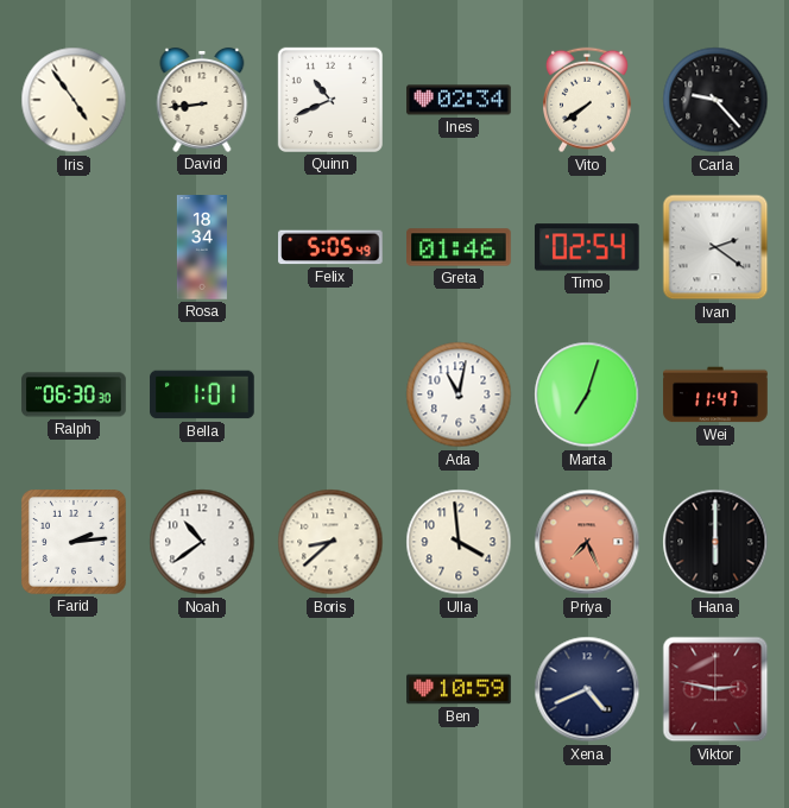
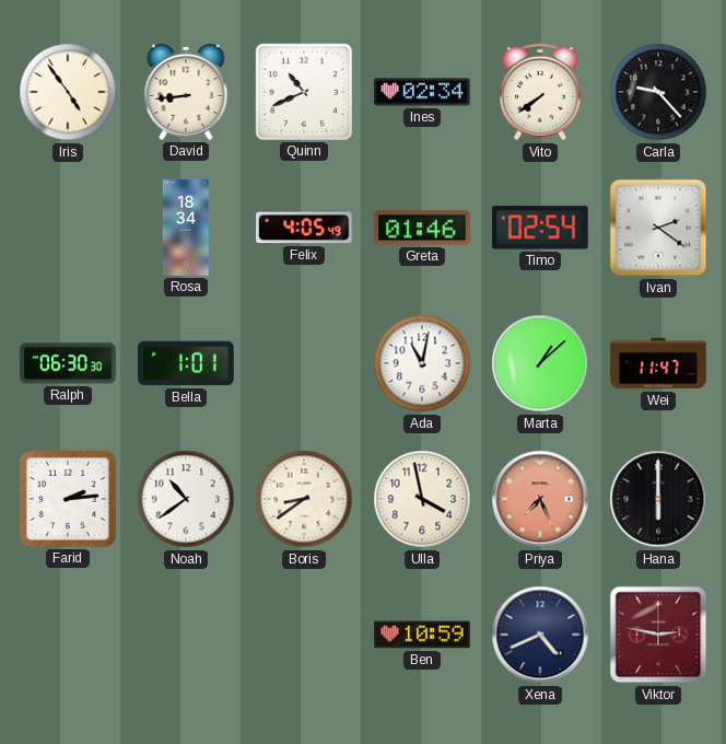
Felix: 5:05 -> 4:05 (304, 228)
Marta: 7:03 -> 1:08 (540, 363)
Boris: 8:38 -> 8:39 (304, 499)
Ulla: 3:59 -> 3:58 (422, 499)
